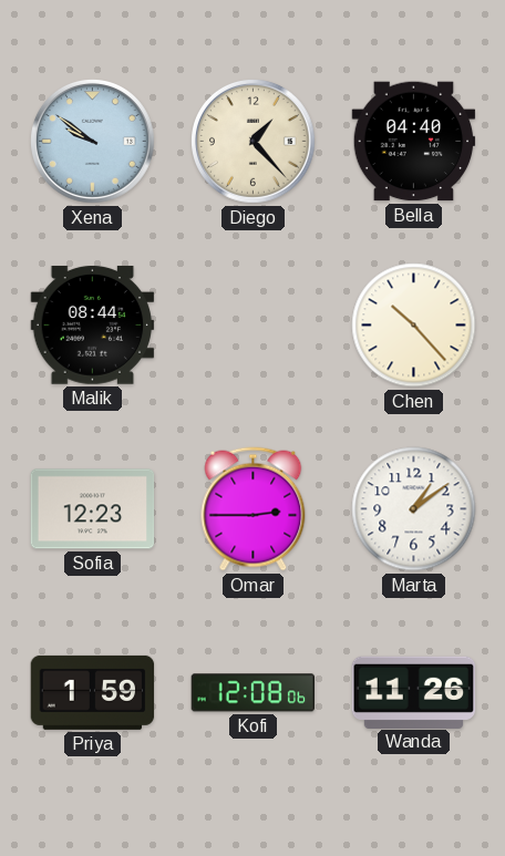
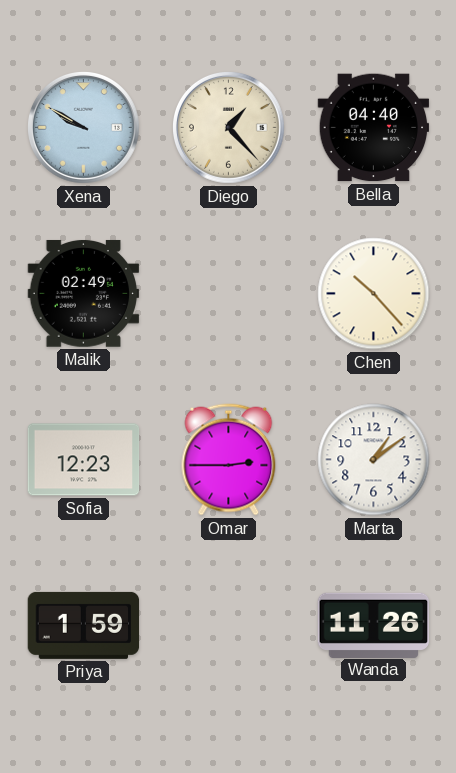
Xena: 9:51 -> 9:50 (84, 128)
Malik: 08:44 -> 02:49 (84, 293)
Kofi: 12:08 -> none (252, 693)
